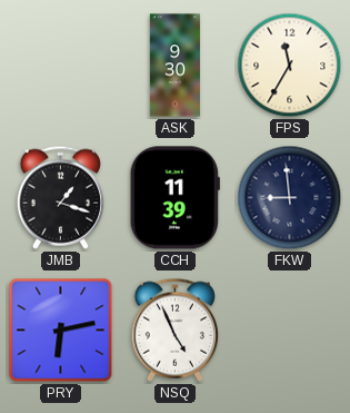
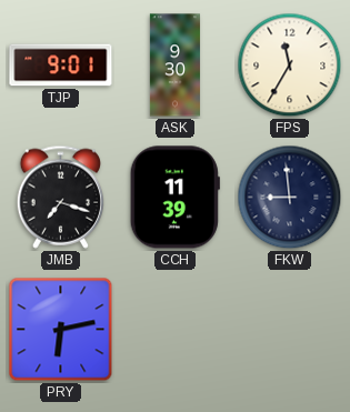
TJP: none -> 9:01 (61, 66)
JMB: 1:18 -> 7:18 (60, 197)
NSQ: 4:56 -> none (174, 330)
